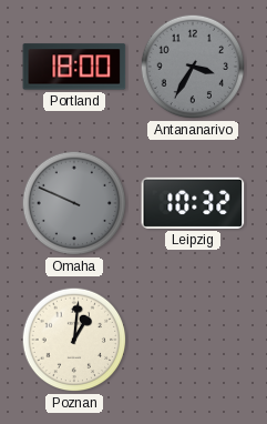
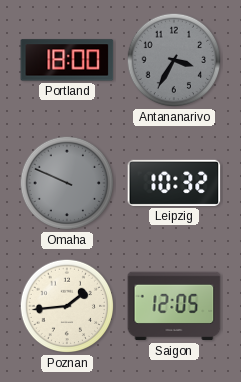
Poznan: 1:01 -> 1:44 (67, 306)
Saigon: none -> 12:05 (174, 306)
